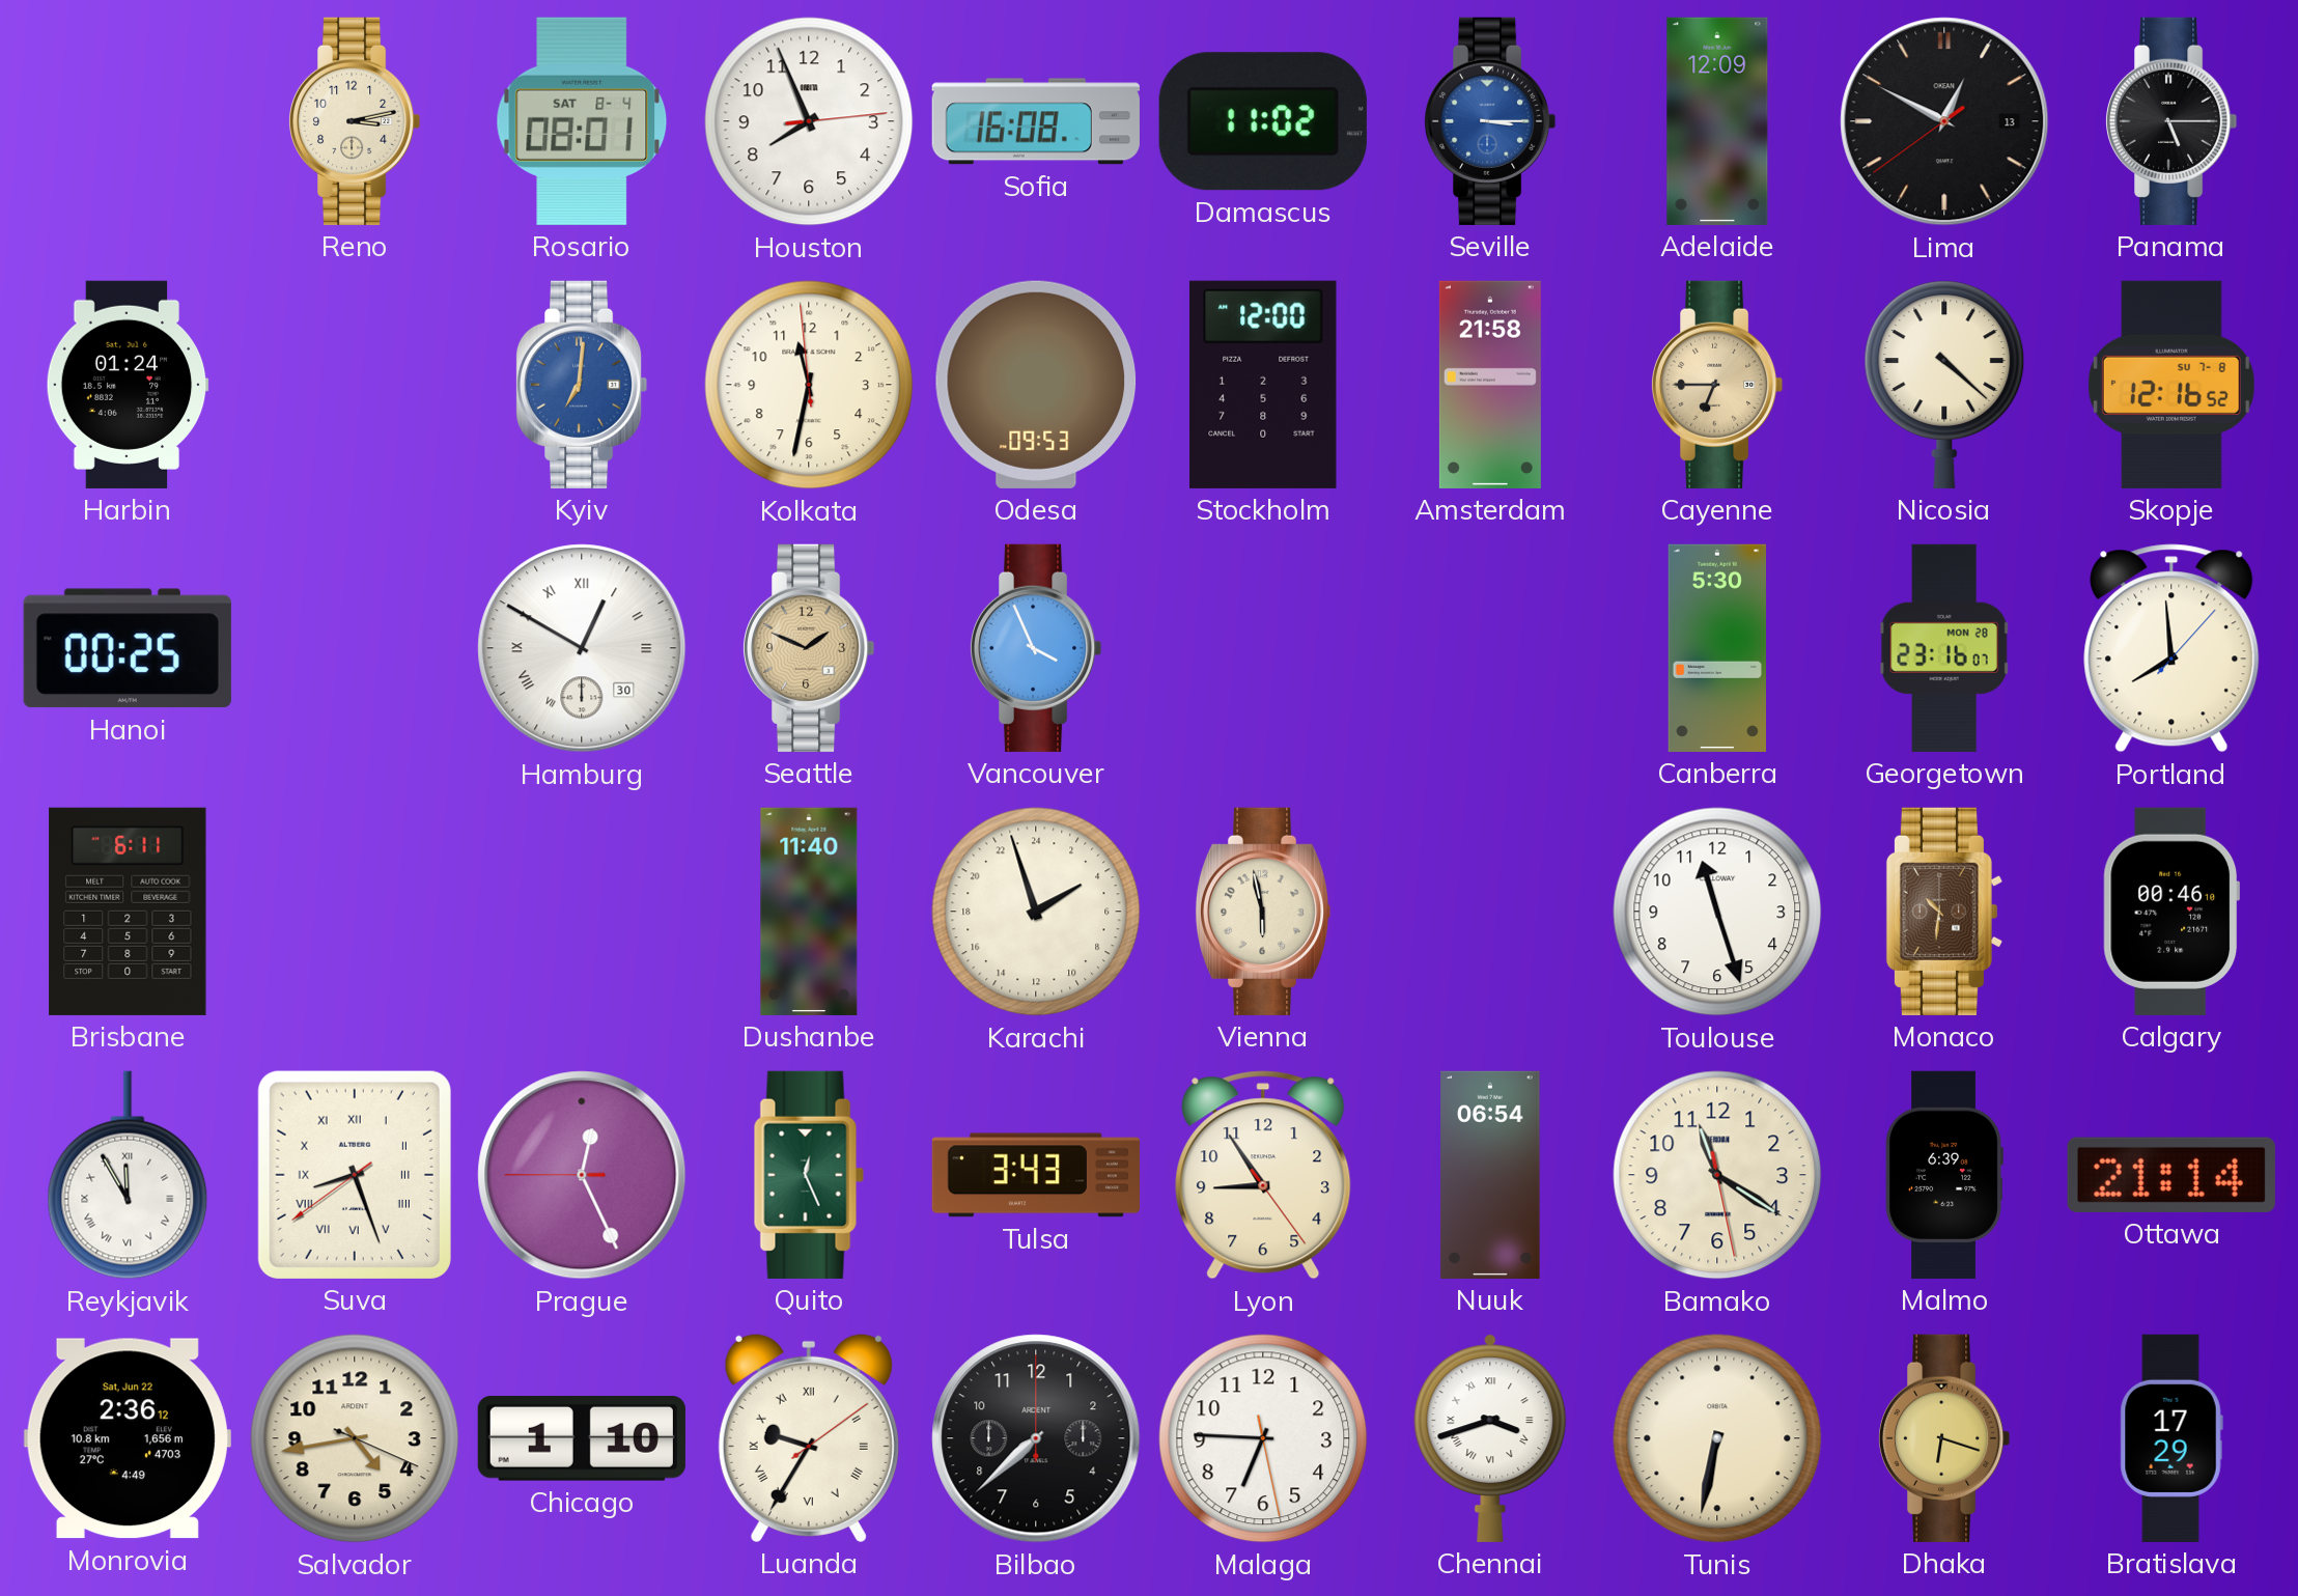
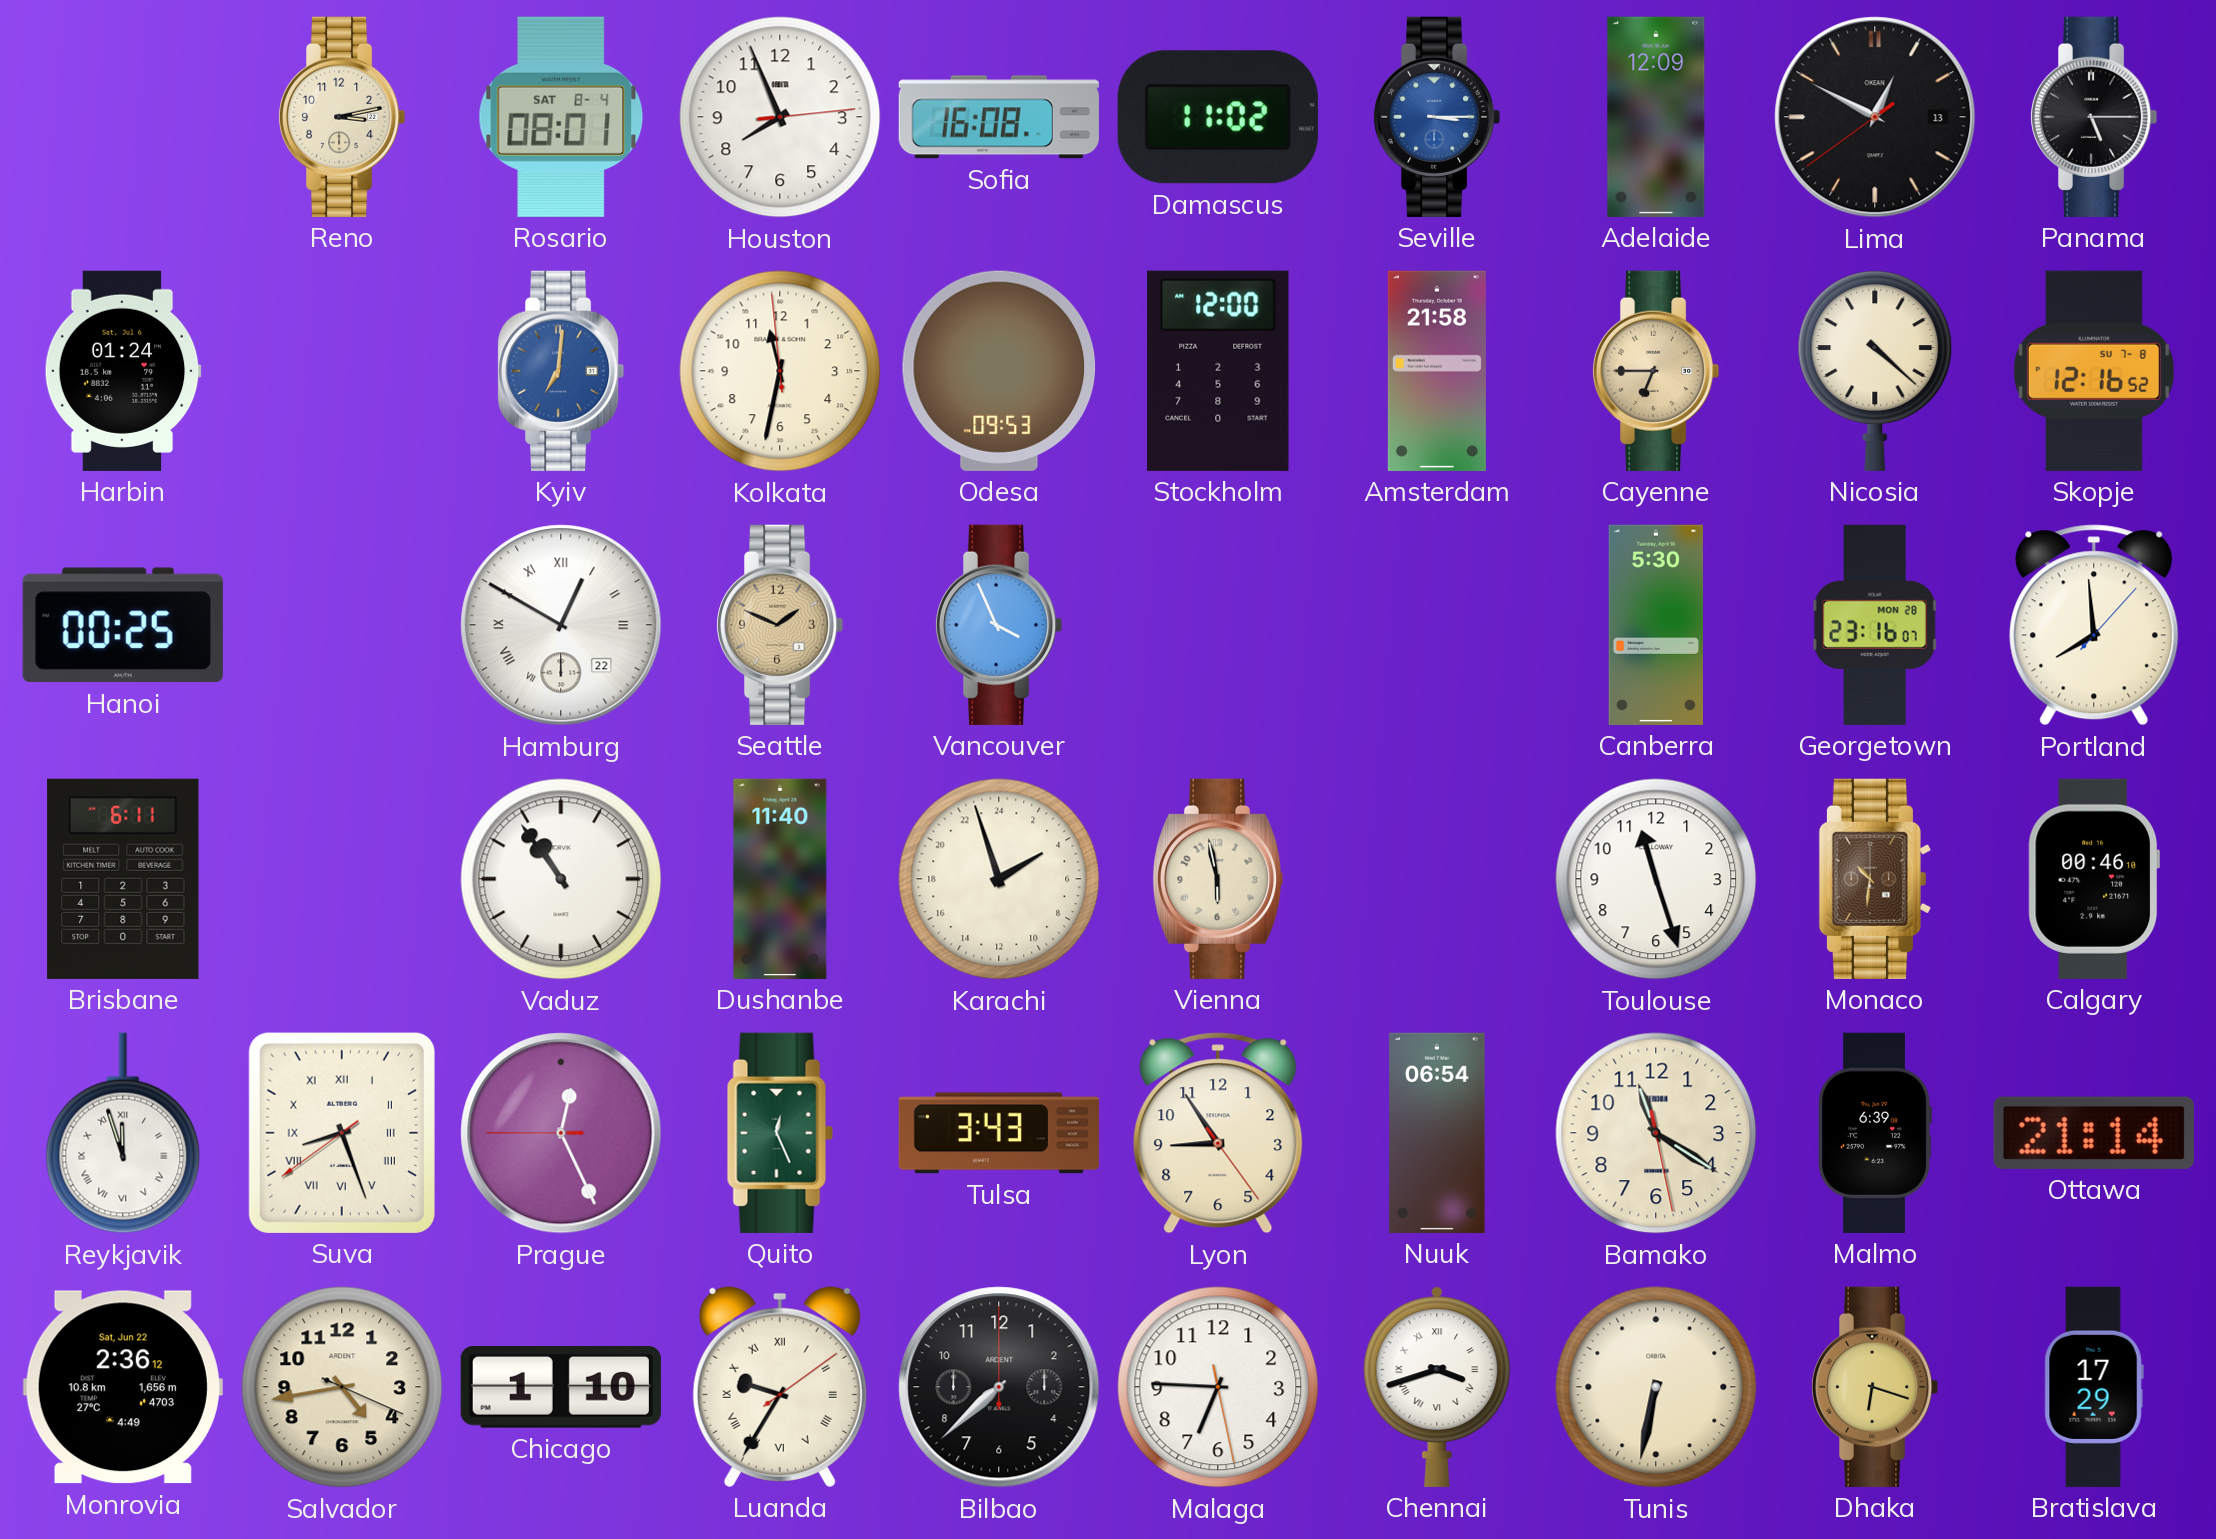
Hamburg date: 30 -> 22 (561, 625)
Vaduz: none -> 10:54 (561, 879)
Reykjavik: 11:55 -> 11:57 (123, 1133)
